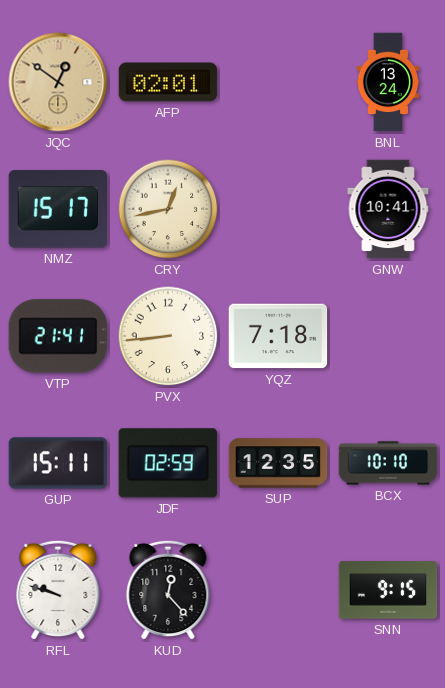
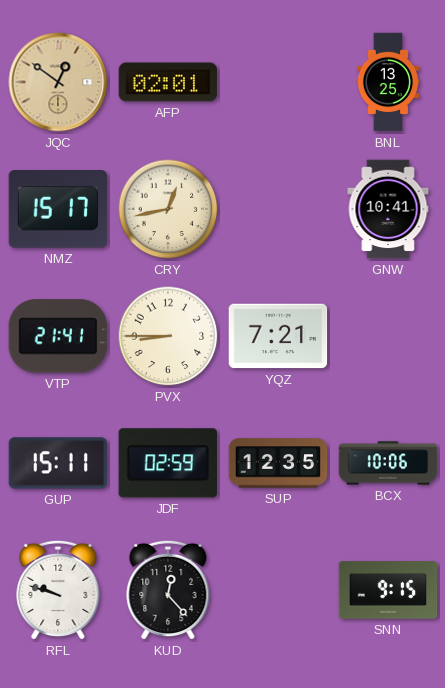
BNL: 13:24 -> 13:25 (388, 82)
PVX: 8:44 -> 8:45 (168, 336)
YQZ: 7:18 -> 7:21 (278, 336)
BCX: 10:10 -> 10:06 (388, 463)
